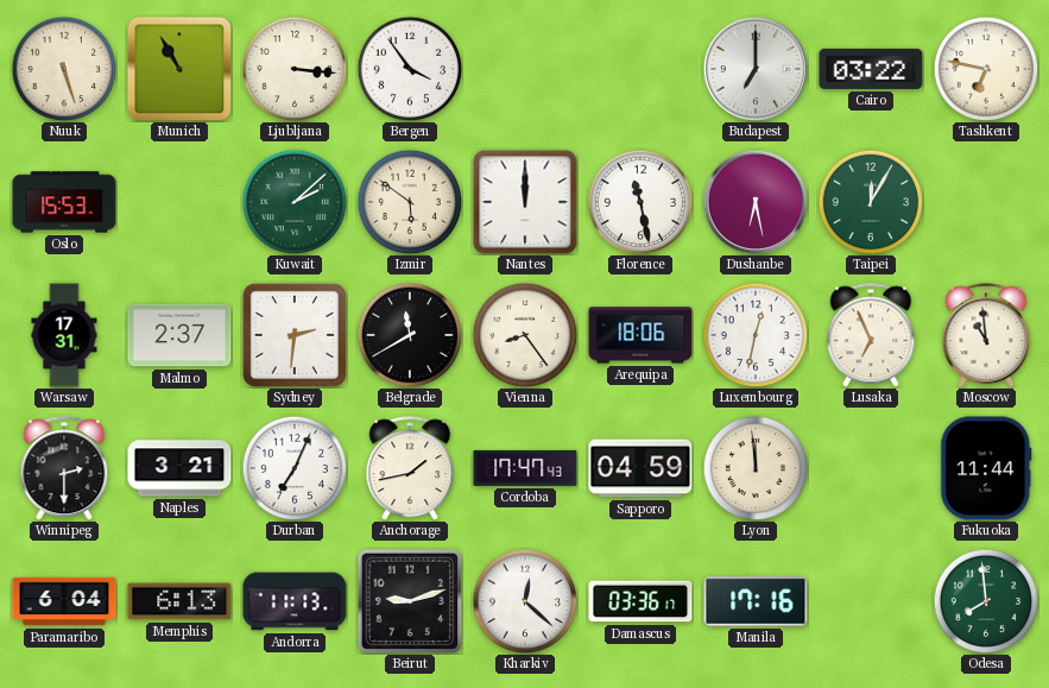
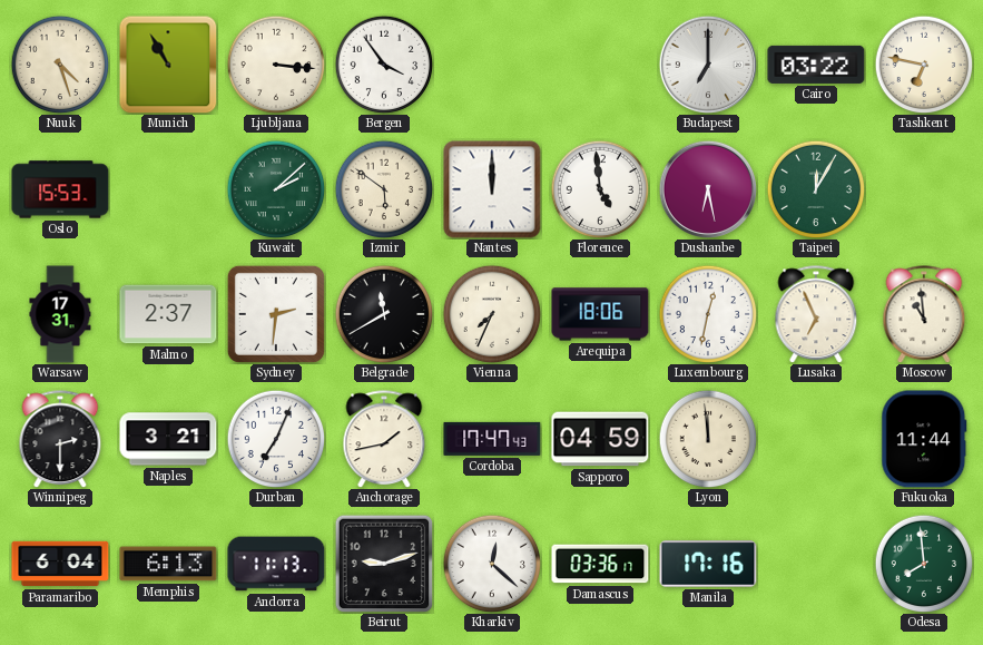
Nuuk: 5:27 -> 4:27 (60, 65)
Florence: 11:28 -> 4:59 (600, 189)
Vienna: 8:24 -> 7:34 (492, 314)
